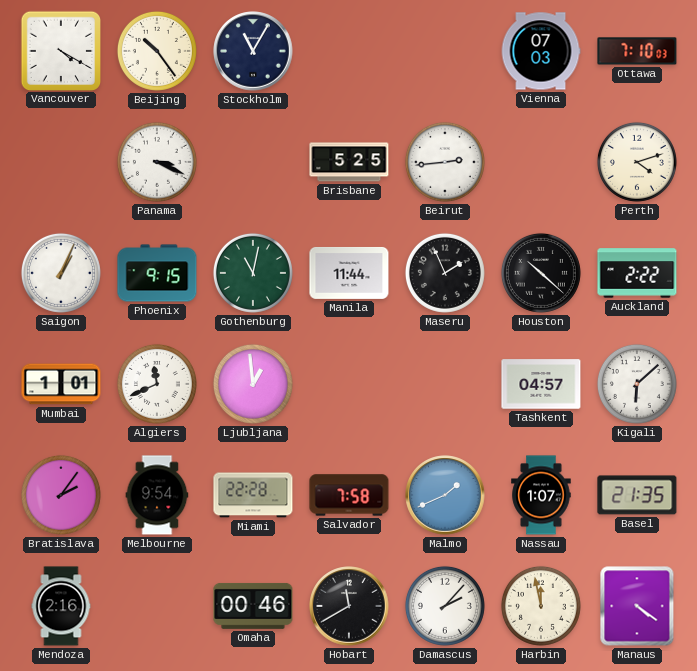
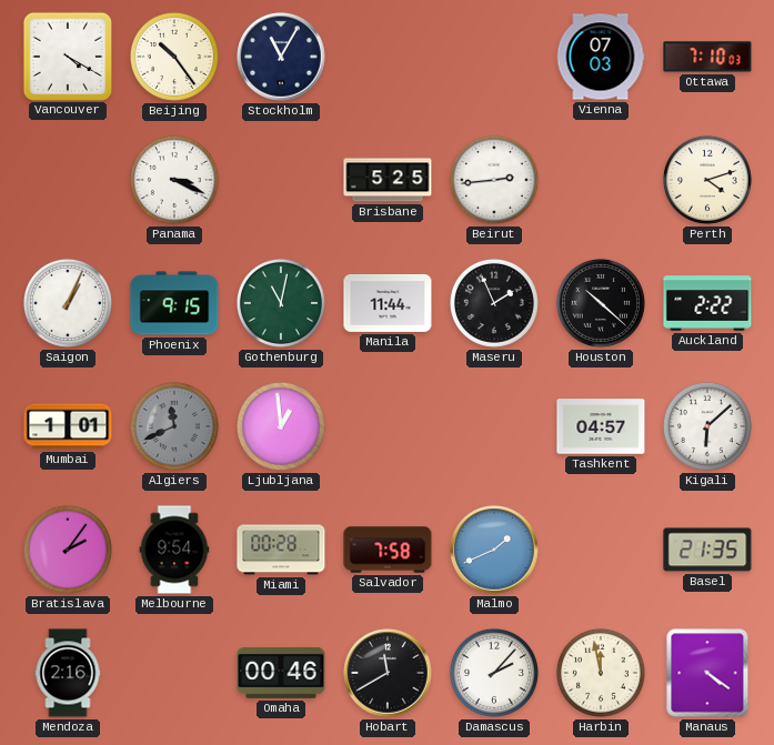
Algiers dial: white -> grey (174, 426)
Miami: 22:28 -> 00:28 (281, 550)
Nassau: 1:07 -> none (541, 495)
